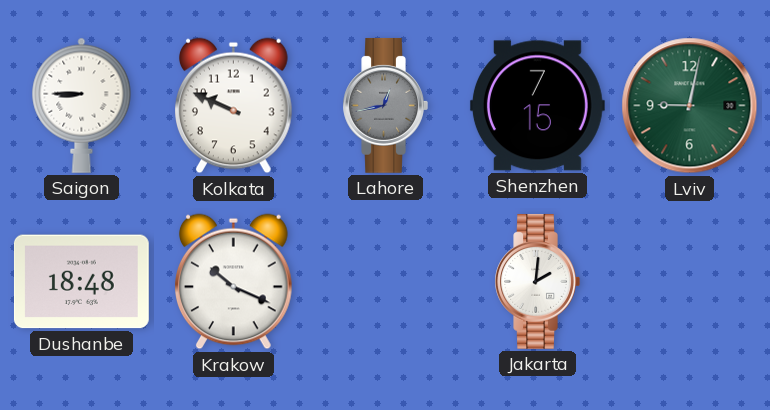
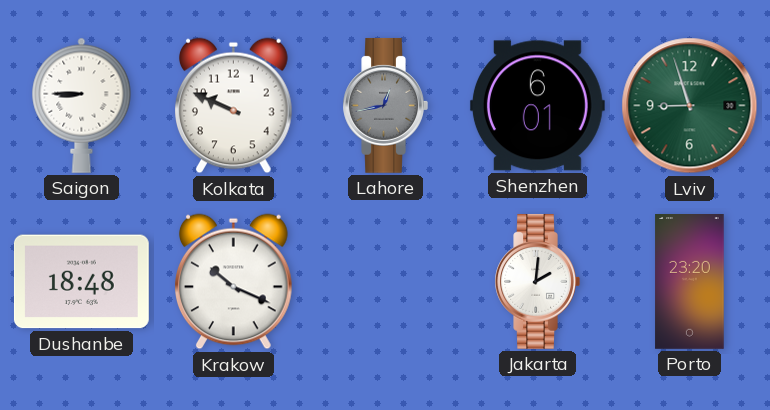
Shenzhen: 7:15 -> 6:01 (537, 106)
Lviv: 9:02 -> 8:57 (690, 106)
Porto: none -> 23:20 (690, 282)
